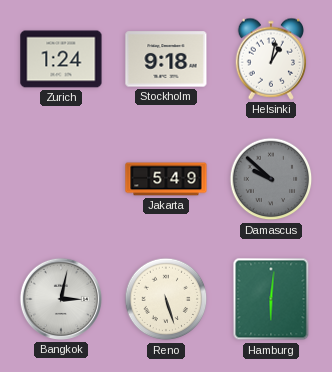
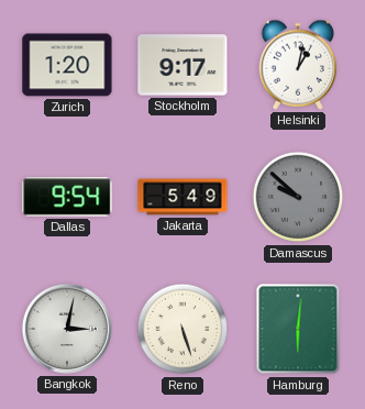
Zurich: 1:24 -> 1:20 (67, 65)
Stockholm: 9:18 -> 9:17 (182, 65)
Dallas: none -> 9:54 (67, 197)
